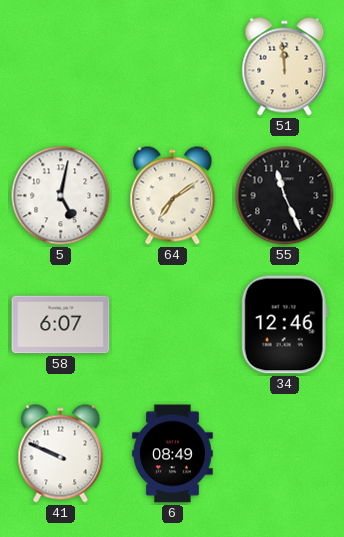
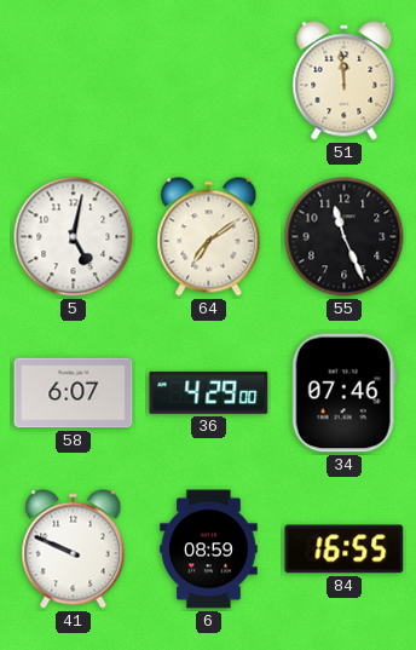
36: none -> 4:29 (209, 392)
34: 12:46 -> 07:46 (343, 393)
6: 08:49 -> 08:59 (209, 550)
84: none -> 16:55 (345, 550)
